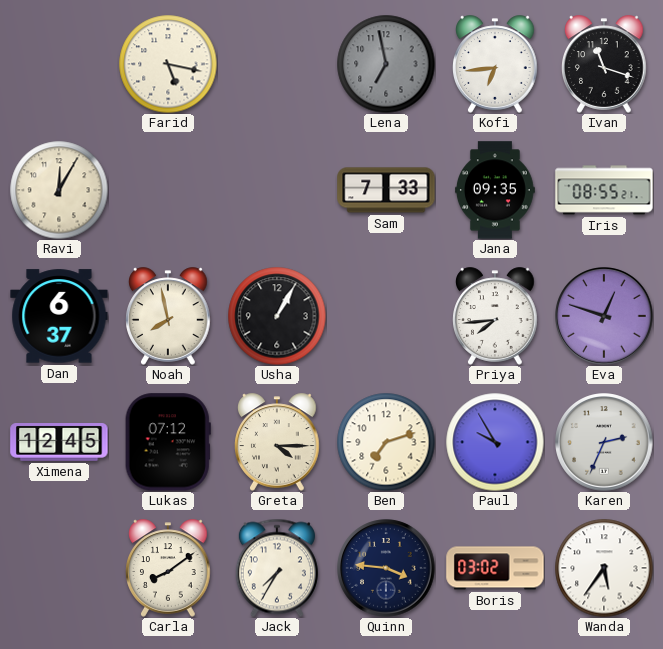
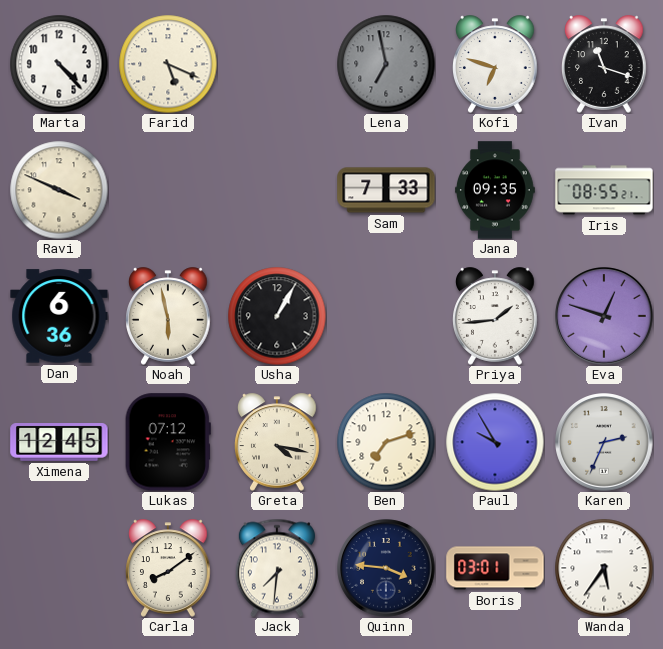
Marta: none -> 4:23 (59, 64)
Farid: 5:17 -> 5:19 (168, 64)
Kofi: 6:44 -> 6:48 (495, 64)
Ravi: 12:05 -> 3:49 (59, 190)
Dan: 6:37 -> 6:36 (59, 316)
Noah: 7:58 -> 5:58 (168, 316)
Priya: 7:44 -> 1:44 (495, 316)
Greta: 4:15 -> 4:17 (277, 442)
Jack: 7:35 -> 7:31 (277, 568)
Boris: 03:02 -> 03:01 (495, 568)
